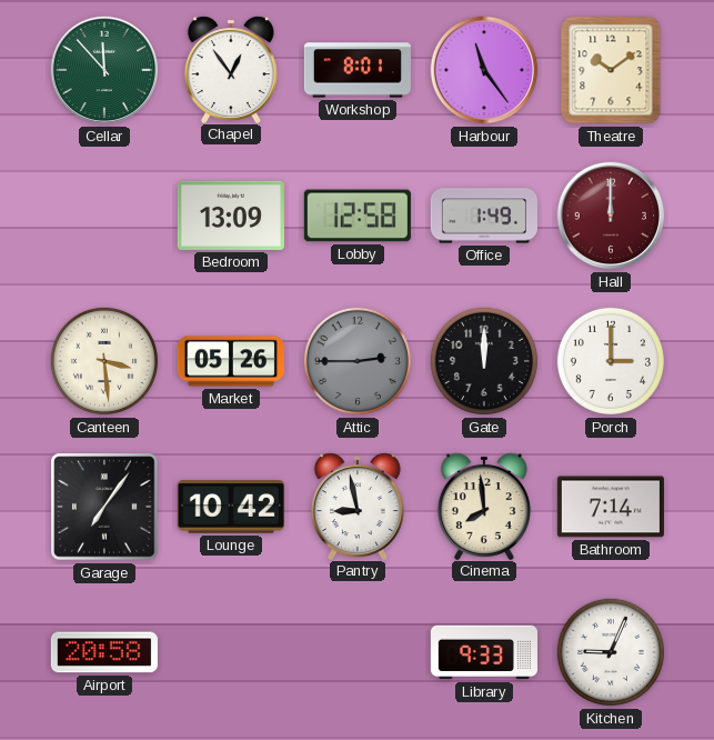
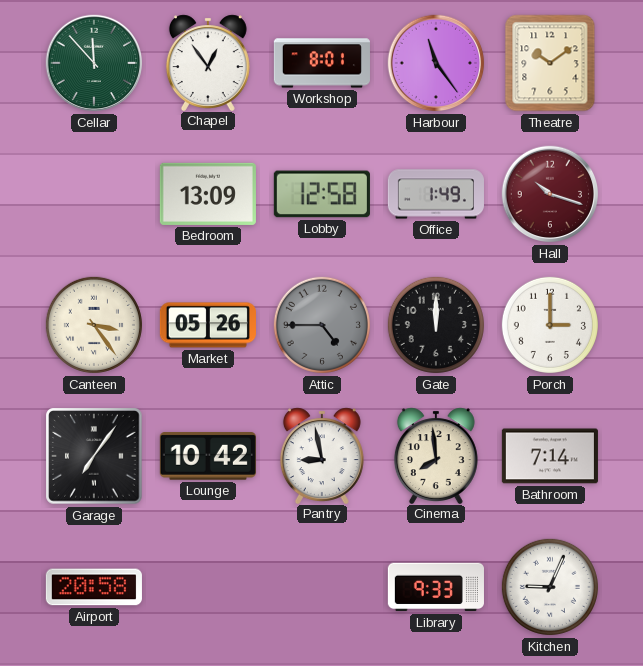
Hall: 12:00 -> 10:18 (550, 194)
Canteen: 3:29 -> 3:24 (94, 325)
Attic: 2:45 -> 4:45 (322, 325)
